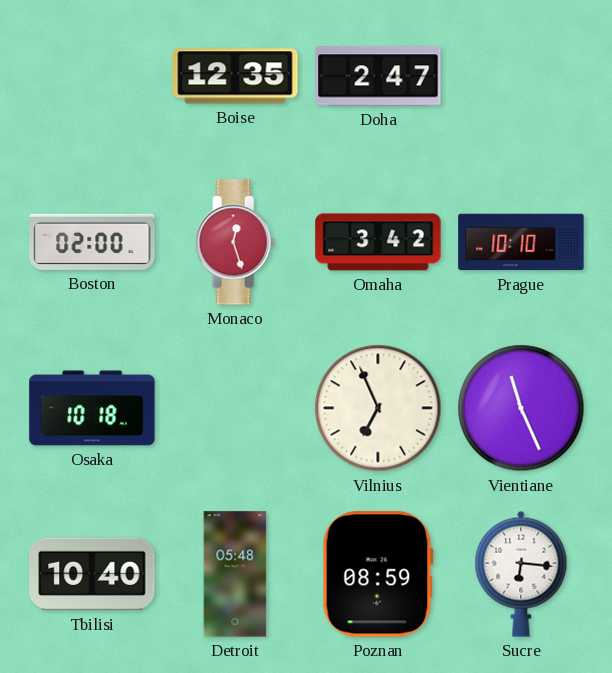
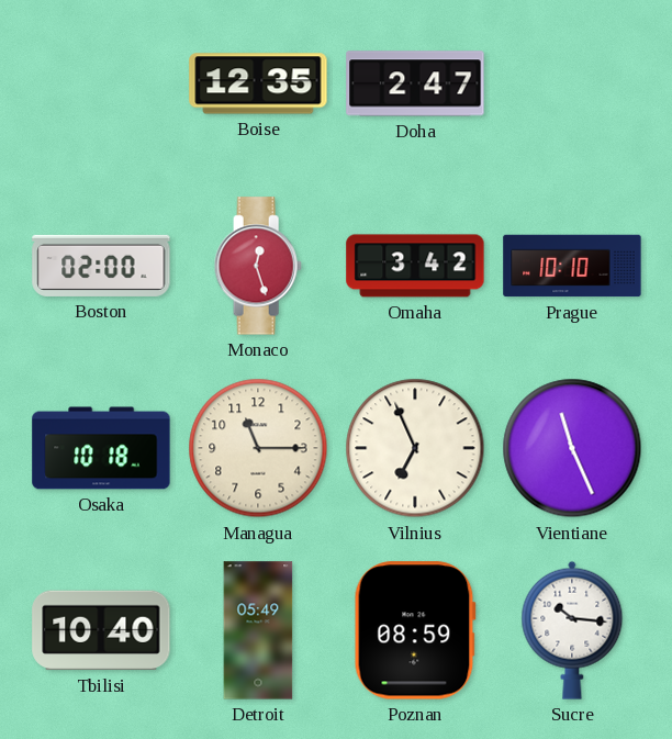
Managua: none -> 11:15 (258, 448)
Detroit: 05:48 -> 05:49 (258, 630)
Sucre: 6:16 -> 10:16 (572, 630)
